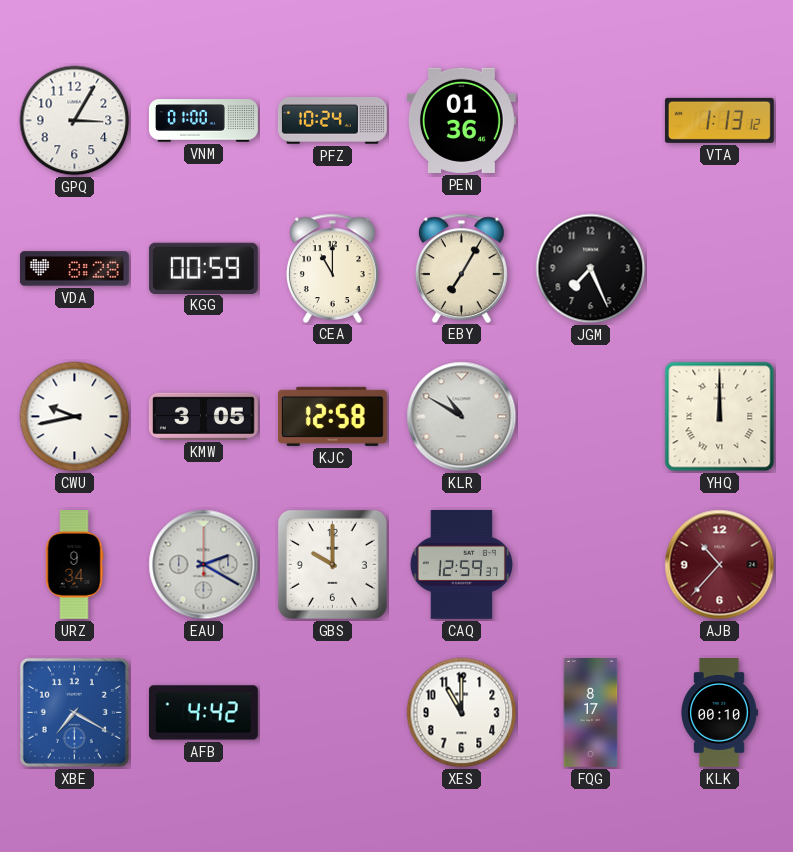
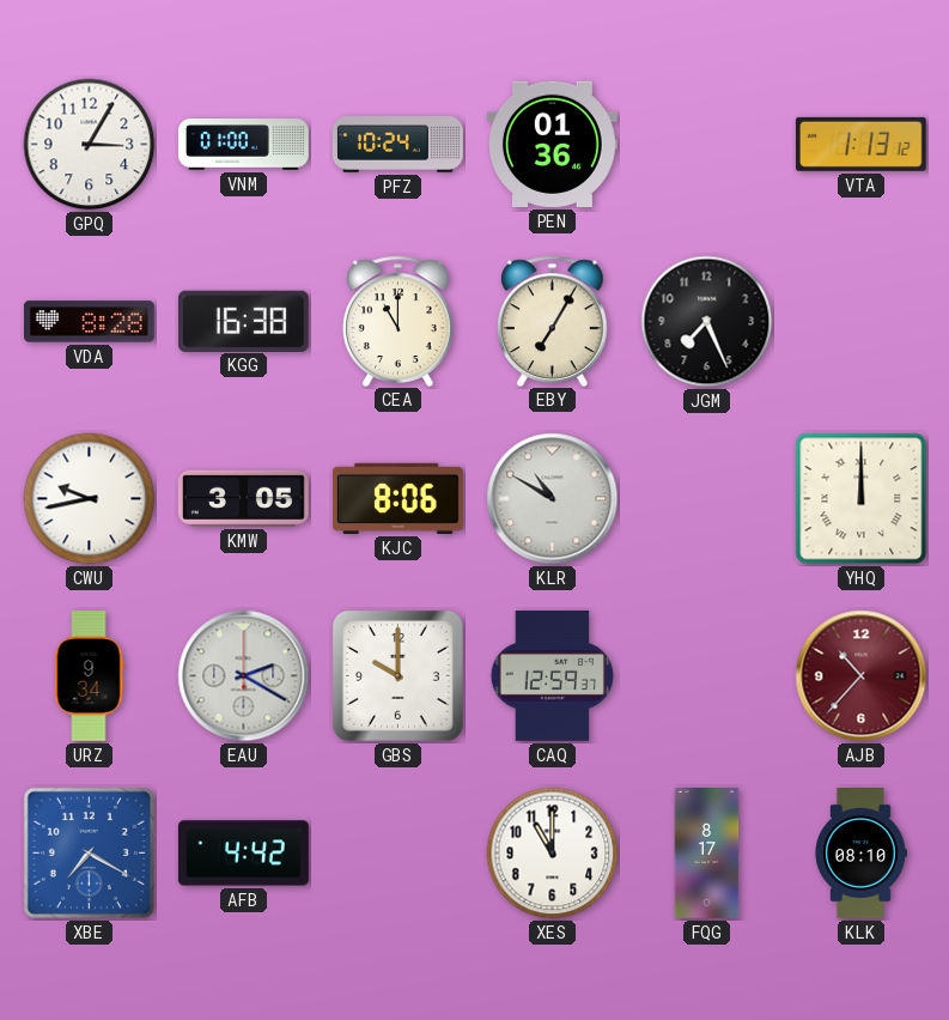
KGG: 00:59 -> 16:38 (243, 321)
KJC: 12:58 -> 8:06 (397, 498)
KLK: 00:10 -> 08:10 (862, 854)
